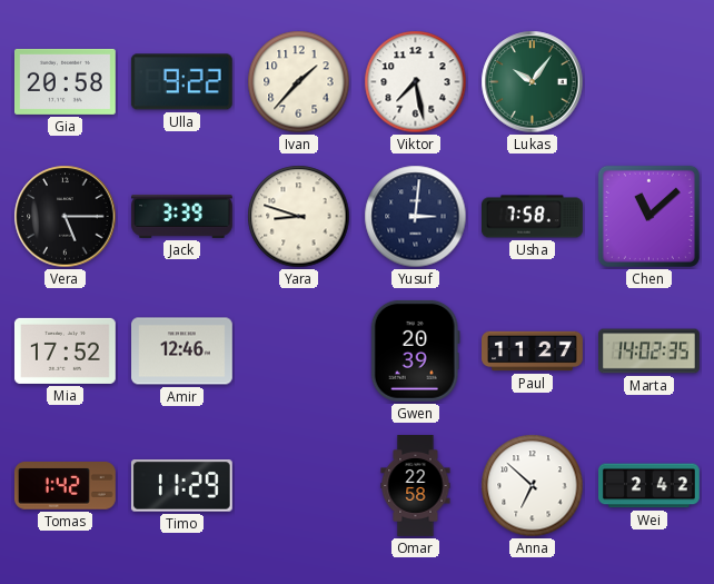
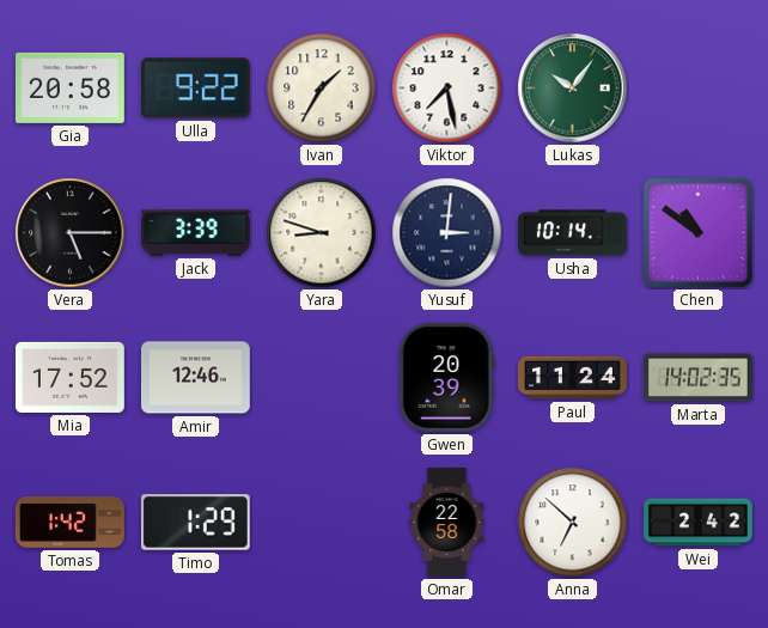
Ivan: 1:37 -> 1:35 (322, 89)
Usha: 7:58 -> 10:14 (573, 233)
Chen: 11:08 -> 10:51 (697, 232)
Paul: 11:27 -> 11:24 (573, 378)
Timo: 11:29 -> 1:29 (195, 523)
